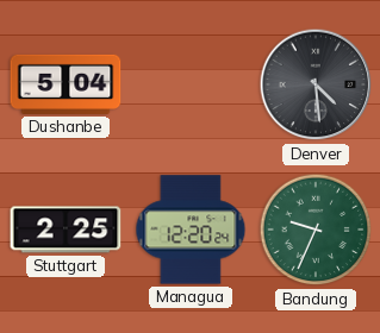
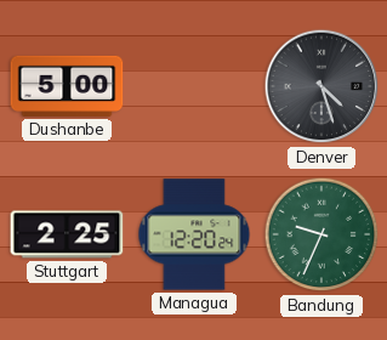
Dushanbe: 5:04 -> 5:00 (67, 86)
Denver: 4:29 -> 4:27 (321, 86)
